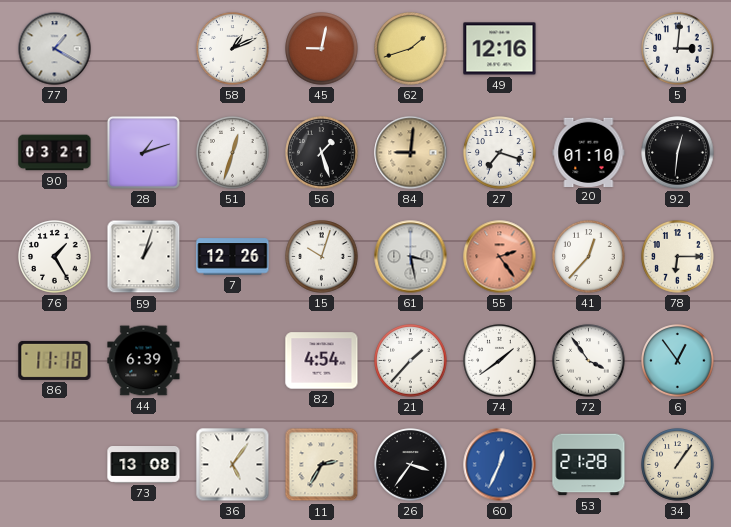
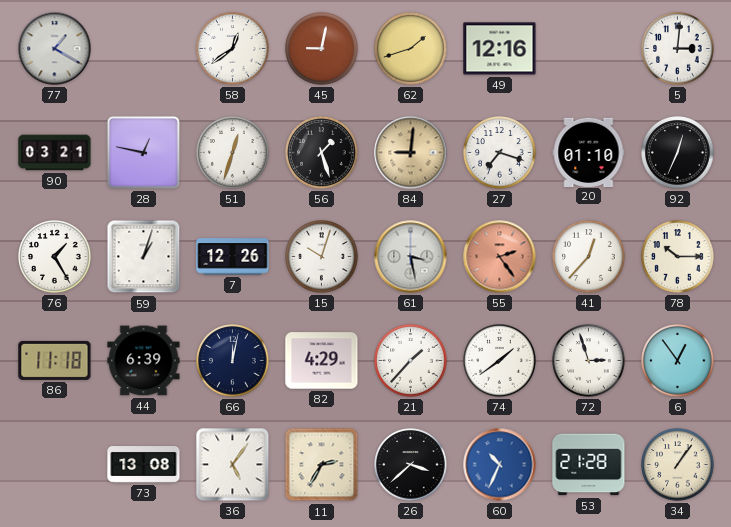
58: 1:11 -> 12:39 (233, 49)
28: 1:12 -> 12:47 (143, 152)
92: 12:31 -> 12:34 (678, 153)
78: 6:15 -> 10:15 (678, 257)
66: none -> 12:02 (233, 361)
82: 4:54 -> 4:29 (322, 361)
72: 3:54 -> 2:57 (589, 361)
26: 3:36 -> 3:38 (411, 465)
60: 12:34 -> 10:34 (500, 465)
